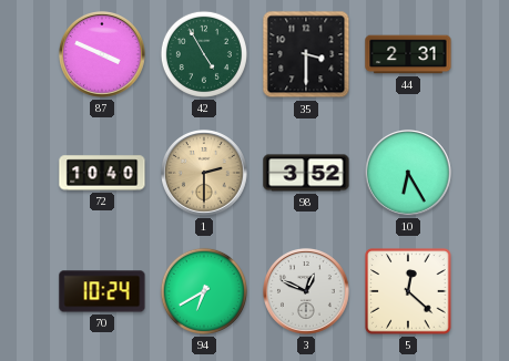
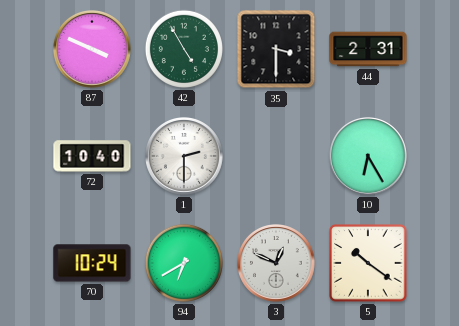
1 dial: champagne -> white (185, 157)
98: 3:52 -> none (306, 173)
5: 12:22 -> 10:21 (368, 263)
